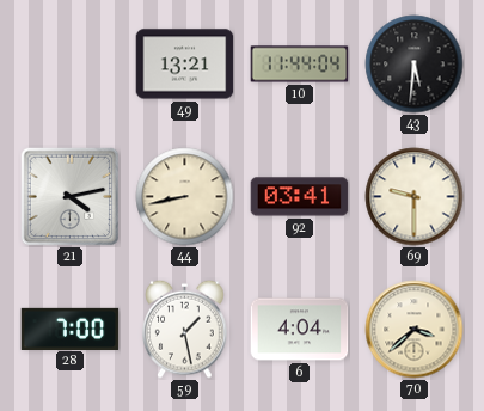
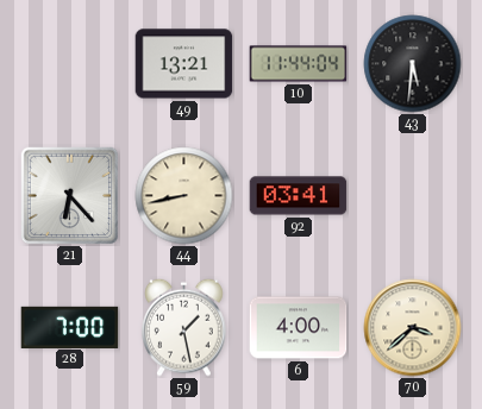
21: 4:13 -> 6:23 (69, 195)
69: 9:30 -> none (415, 197)
6: 4:04 -> 4:00 (299, 328)
